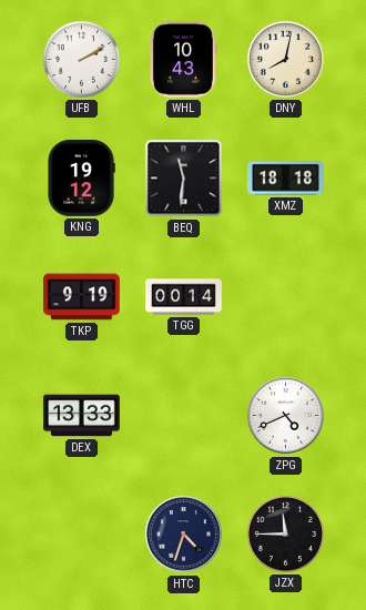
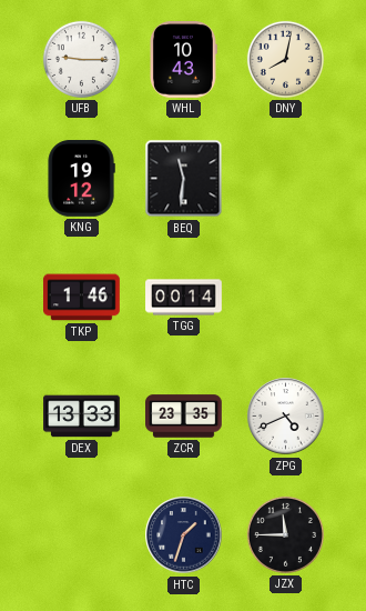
UFB: 2:10 -> 9:15 (81, 59)
XMZ: 18:18 -> none (286, 179)
TKP: 9:19 -> 1:46 (82, 298)
ZCR: none -> 23:35 (184, 417)
HTC: 4:33 -> 1:33 (184, 535)
